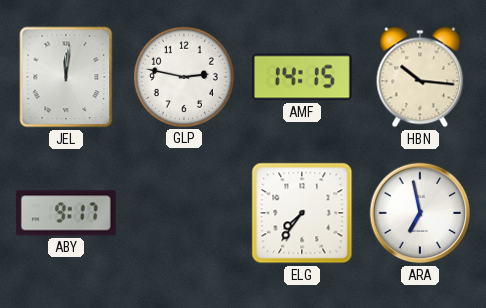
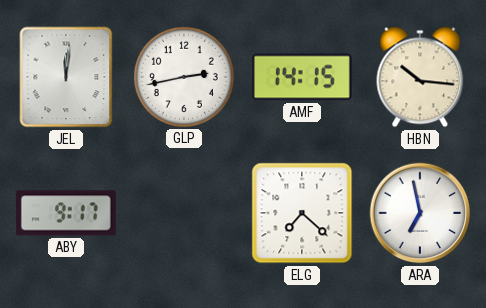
GLP: 2:47 -> 2:43 (184, 77)
ELG: 7:36 -> 7:22 (302, 213)
